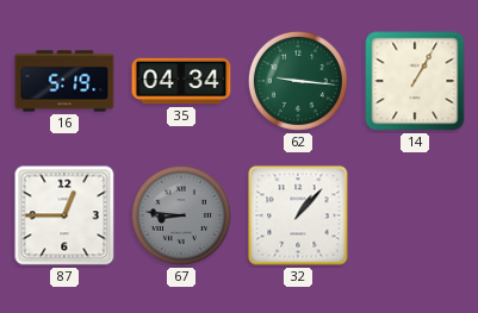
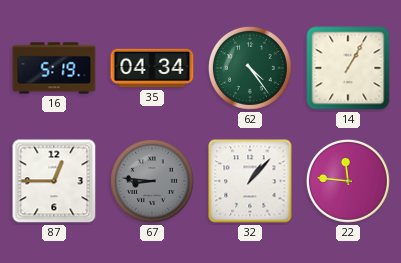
62: 9:16 -> 4:24 (250, 68)
22: none -> 11:46 (348, 181)
